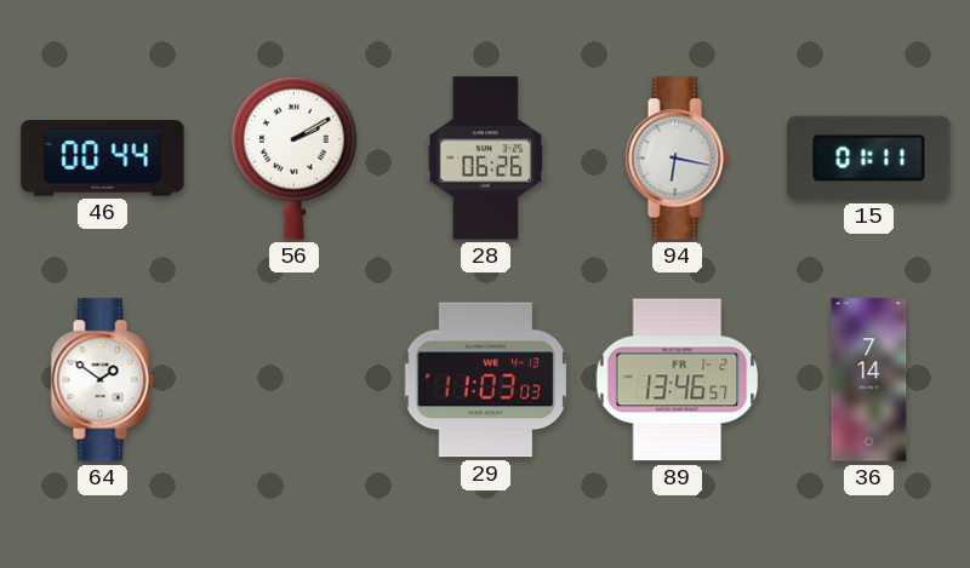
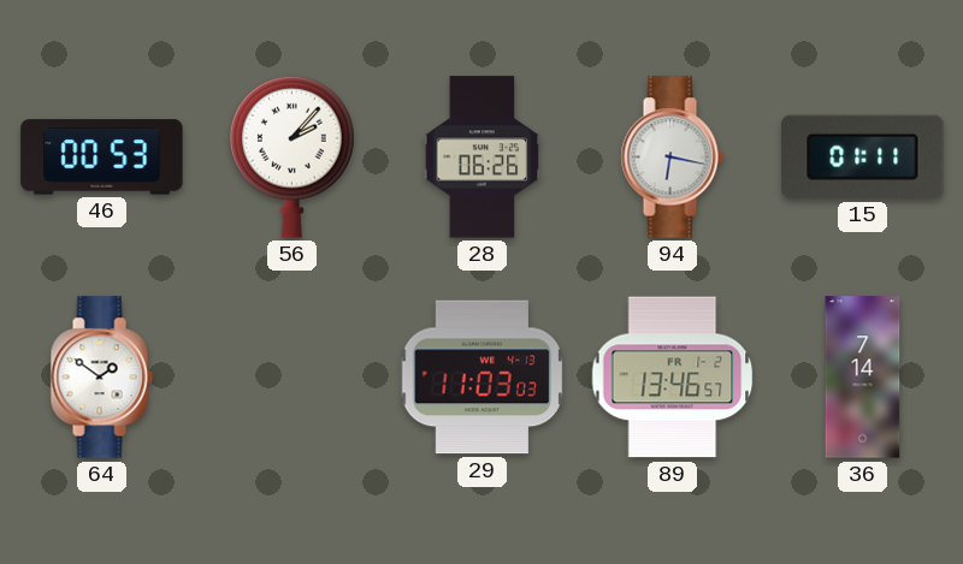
46: 00:44 -> 00:53 (102, 158)
56: 2:10 -> 2:07 (291, 156)
